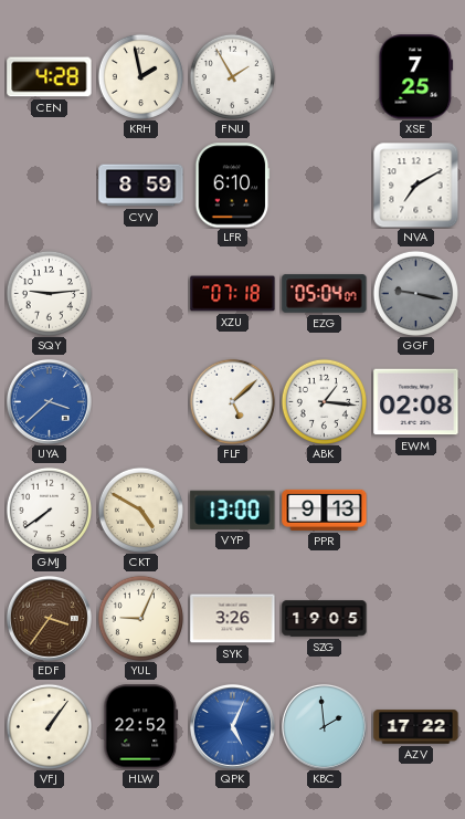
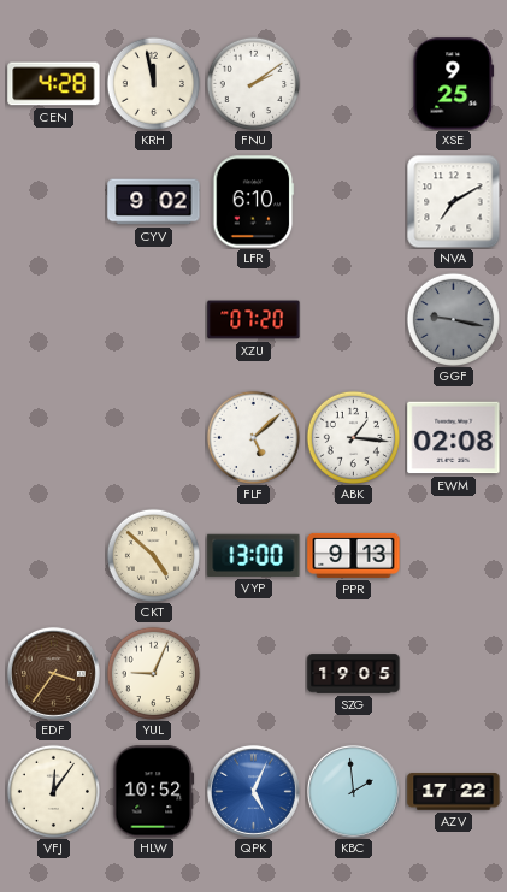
KRH: 1:58 -> 11:58 (153, 83)
FNU: 1:55 -> 2:09 (253, 83)
XSE: 7:25 -> 9:25 (454, 84)
CYV: 8:59 -> 9:02 (154, 202)
SQY: 9:14 -> none (49, 293)
XZU: 07:18 -> 07:20 (254, 320)
EZG: 05:04 -> none (325, 294)
UYA: 3:38 -> none (49, 401)
GMJ: 7:39 -> none (49, 510)
CKT: 4:50 -> 4:52 (153, 555)
SYK: 3:26 -> none (233, 619)
VFJ: 1:06 -> 12:06 (53, 791)
HLW: 22:52 -> 10:52 (154, 792)
